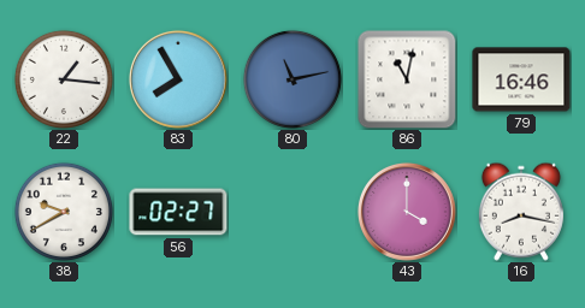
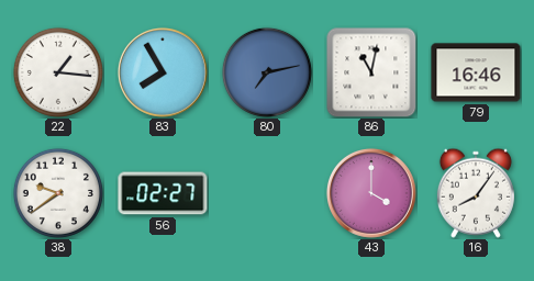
80: 11:13 -> 7:13 (267, 72)
38: 9:40 -> 9:39 (58, 193)
16: 8:17 -> 8:06 (476, 193)
